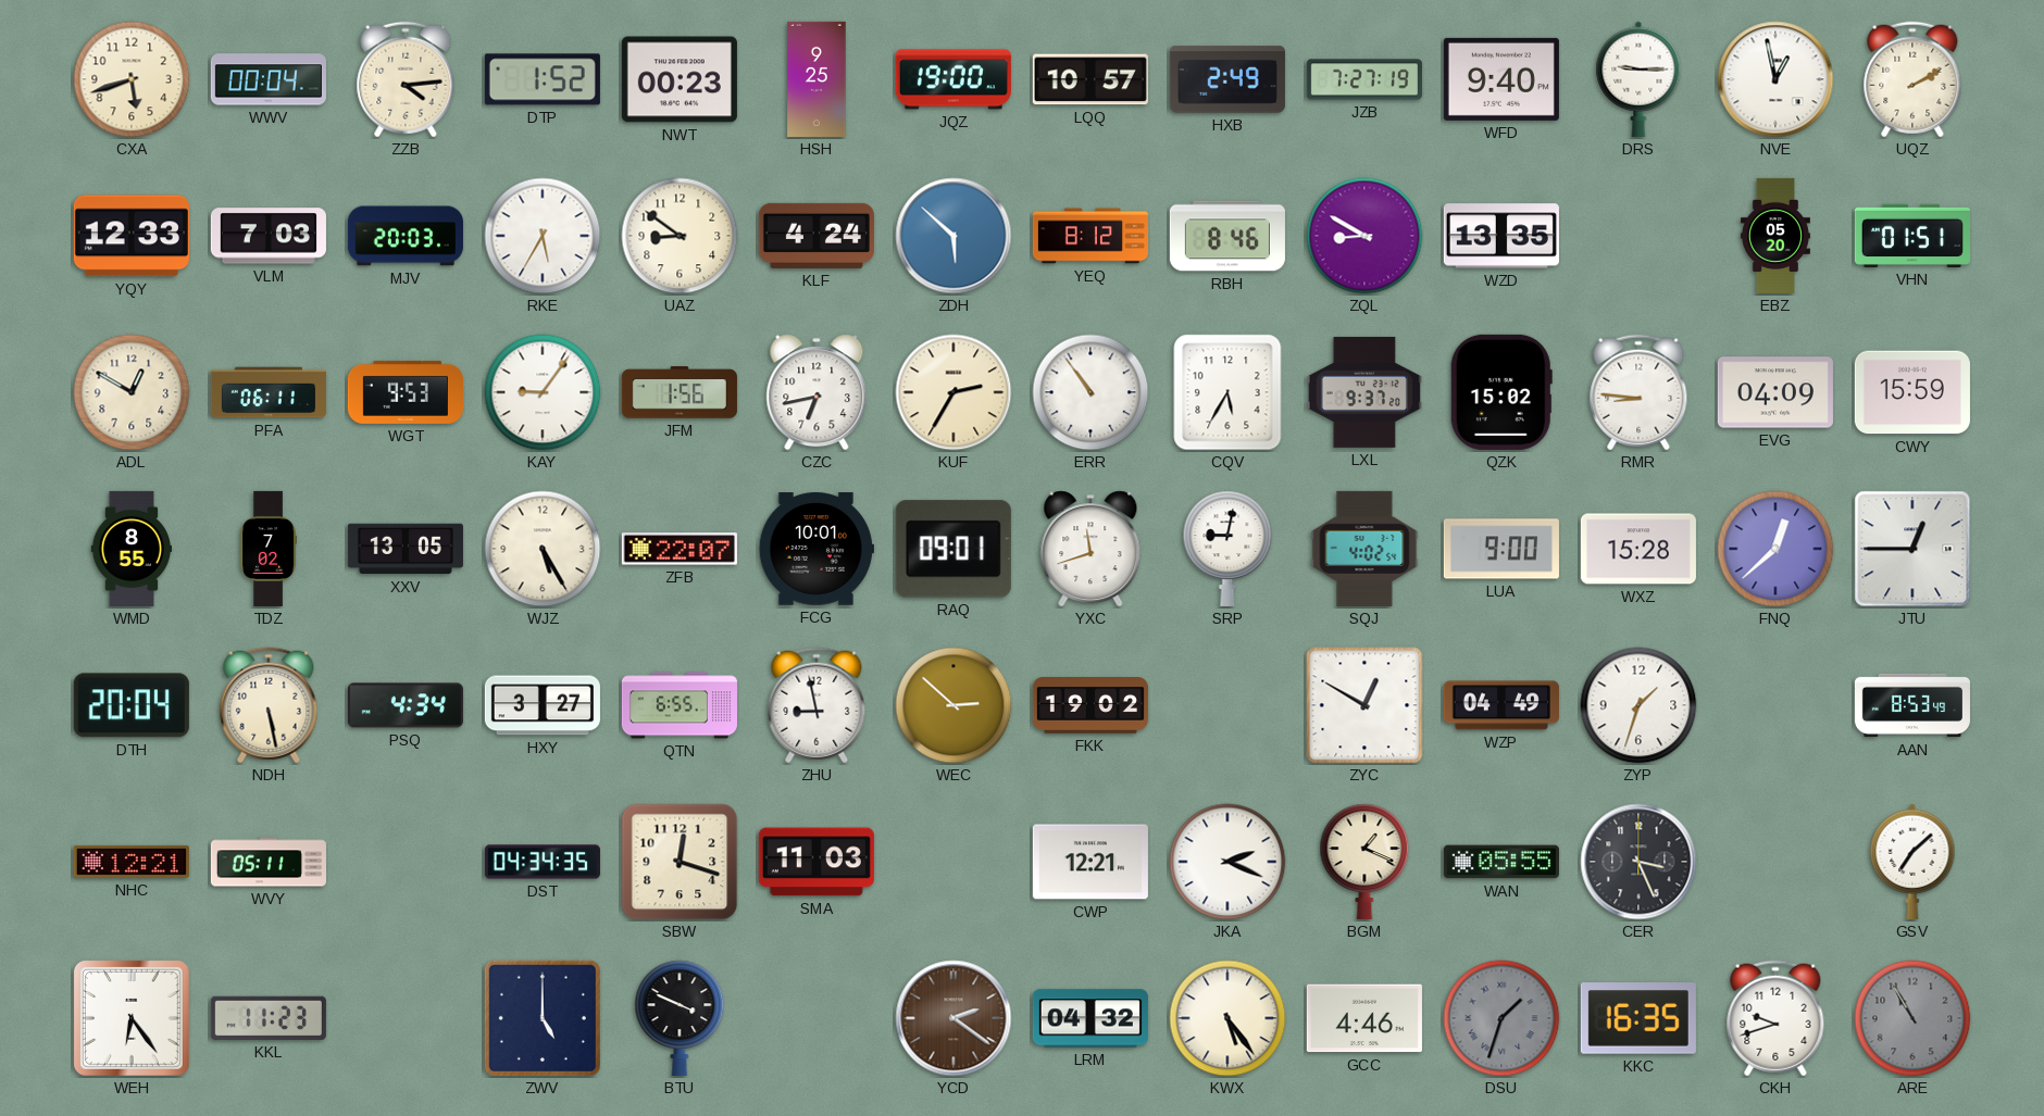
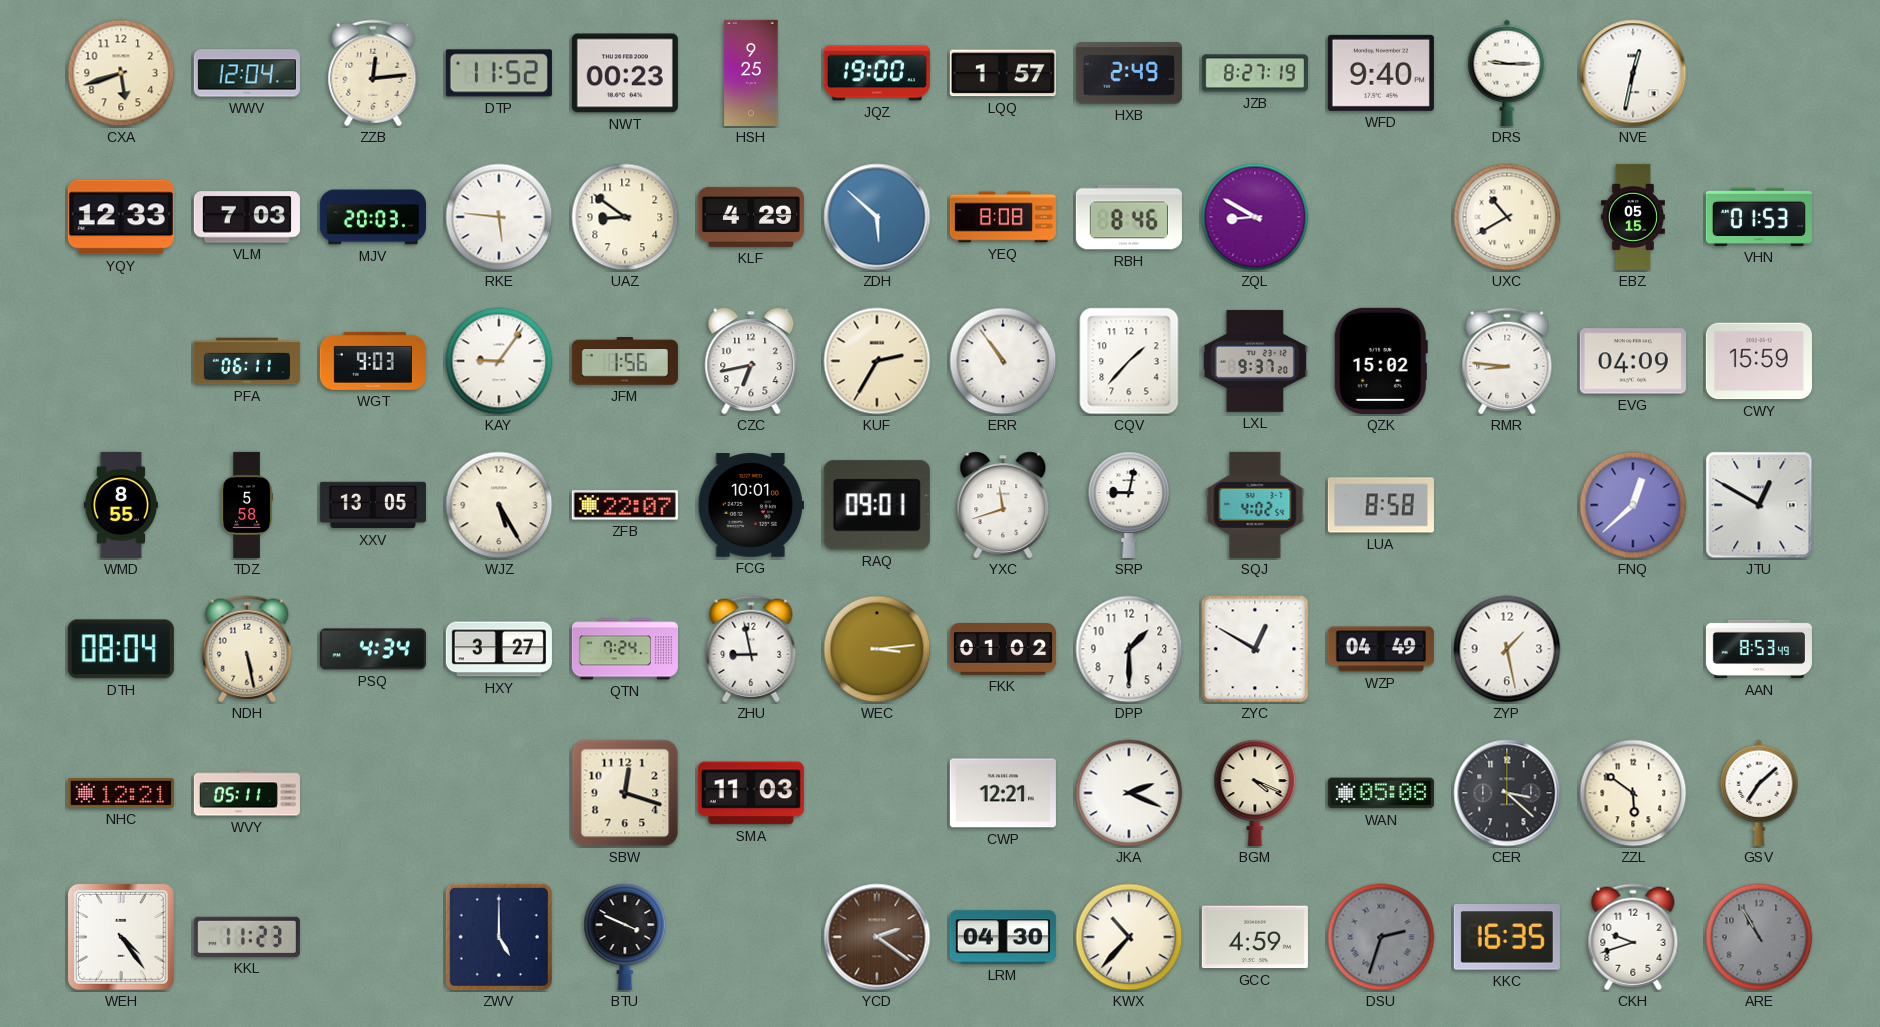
WWV: 00:04 -> 12:04 (247, 73)
ZZB: 4:14 -> 12:14 (373, 73)
DTP: 1:52 -> 11:52 (499, 73)
LQQ: 10:57 -> 1:57 (1003, 73)
JZB: 7:27 -> 8:27 (1255, 73)
NVE: 12:58 -> 12:32 (1633, 73)
UQZ: 2:10 -> none (1912, 79)
RKE: 5:35 -> 5:46 (499, 217)
KLF: 4:24 -> 4:29 (751, 217)
YEQ: 8:12 -> 8:08 (1003, 217)
WZD: 13:35 -> none (1501, 236)
UXC: none -> 10:40 (1507, 217)
EBZ: 05:20 -> 05:15 (1633, 217)
VHN: 01:51 -> 01:53 (1759, 217)
ADL: 12:50 -> none (132, 392)
WGT: 9:53 -> 9:03 (373, 361)
CQV: 5:35 -> 1:37 (1129, 361)
TDZ: 7:02 -> 5:58 (246, 505)
LUA: 9:00 -> 8:58 (1381, 505)
WXZ: 15:28 -> none (1638, 549)
JTU: 12:45 -> 12:50 (1759, 505)
DTH: 20:04 -> 08:04 (121, 649)
QTN: 6:55 -> 7:24 (625, 649)
WEC: 2:52 -> 3:14 (877, 649)
FKK: 19:02 -> 01:02 (1003, 650)
DPP: none -> 1:30 (1129, 649)
ZYP: 1:33 -> 1:28 (1507, 649)
DST: 04:34 -> none (543, 862)
BGM: 1:19 -> 4:19 (1255, 793)
WAN: 05:55 -> 05:08 (1381, 793)
CER: 3:26 -> 3:22 (1507, 793)
ZZL: none -> 5:51 (1633, 793)
WEH: 6:24 -> 4:24 (121, 937)
LRM: 04:32 -> 04:30 (1003, 937)
KWX: 5:24 -> 10:37 (1129, 937)
GCC: 4:46 -> 4:59 (1255, 937)
DSU: 1:33 -> 2:33 (1381, 937)
